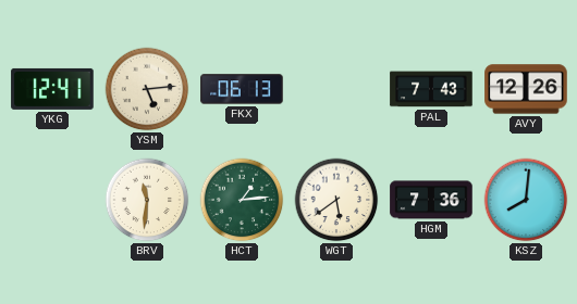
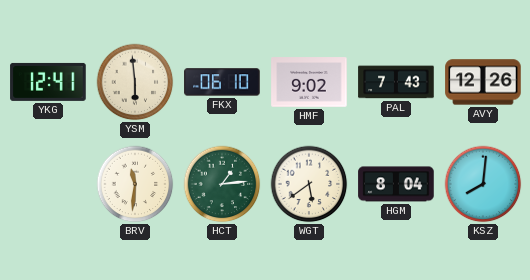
YSM: 5:14 -> 5:59 (135, 82)
FKX: 06:13 -> 06:10 (222, 82)
HMF: none -> 9:02 (309, 82)
HGM: 7:36 -> 8:04 (396, 184)
